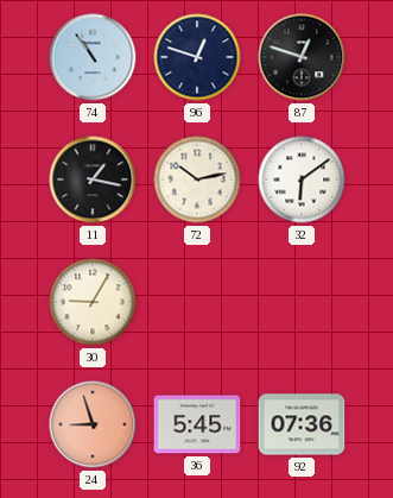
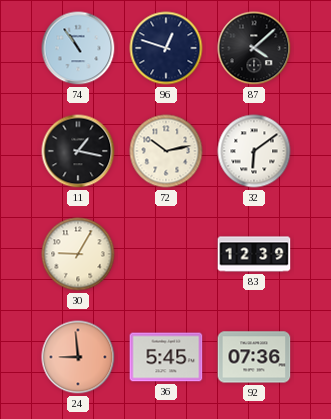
87: 12:48 -> 4:08 (254, 48)
83: none -> 12:39 (254, 254)
24: 8:57 -> 8:59 (78, 357)
